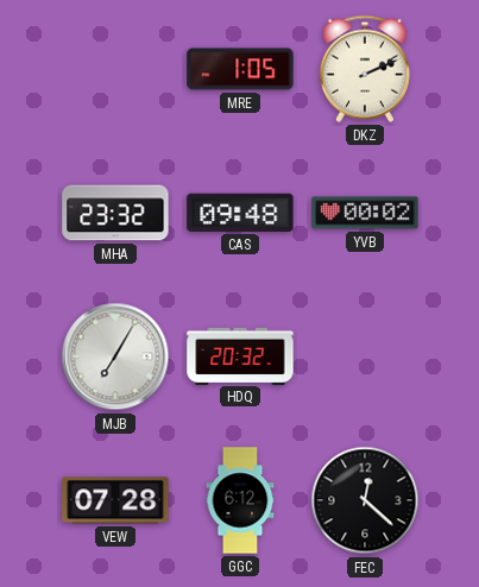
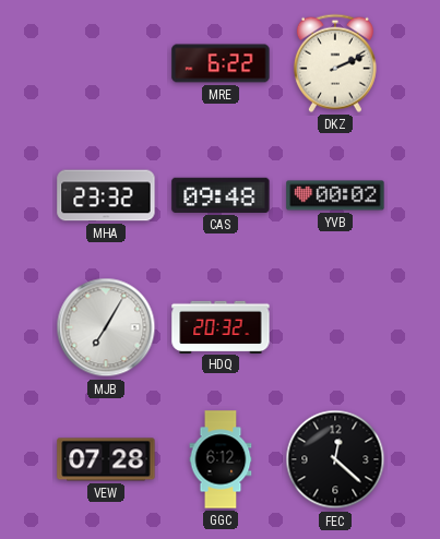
MRE: 1:05 -> 6:22 (221, 63)
